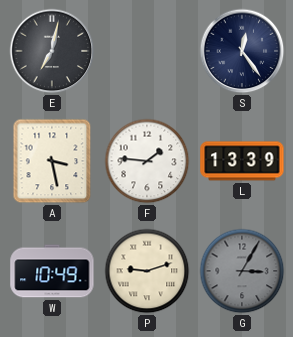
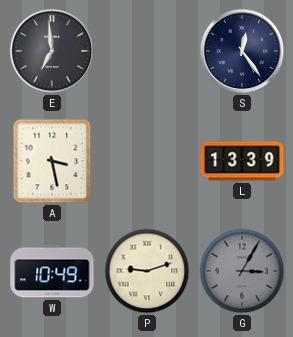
E: 7:02 -> 6:59 (52, 51)
F: 1:46 -> none (147, 161)
